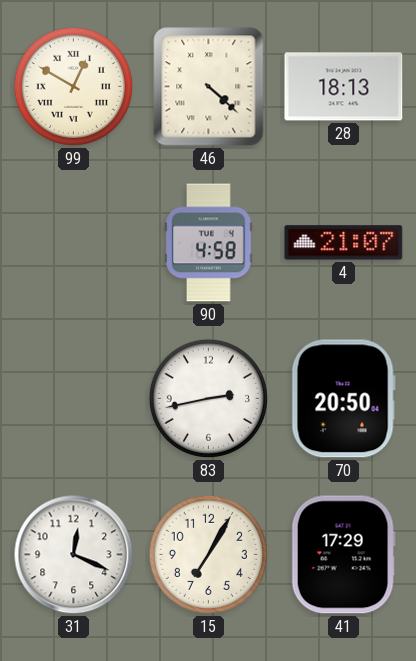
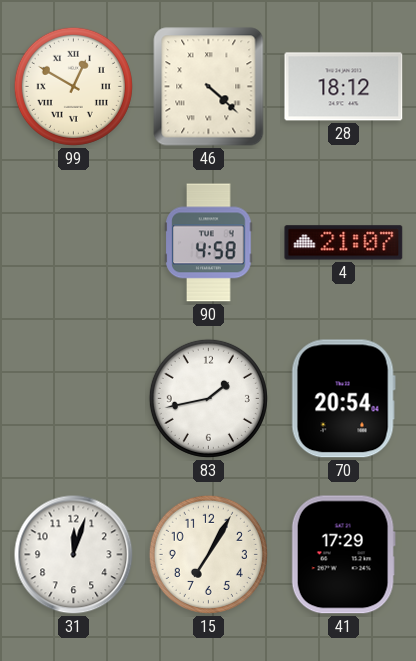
28: 18:13 -> 18:12 (344, 87)
83: 2:43 -> 1:43 (208, 398)
70: 20:50 -> 20:54 (343, 399)
31: 12:19 -> 12:03 (74, 555)
